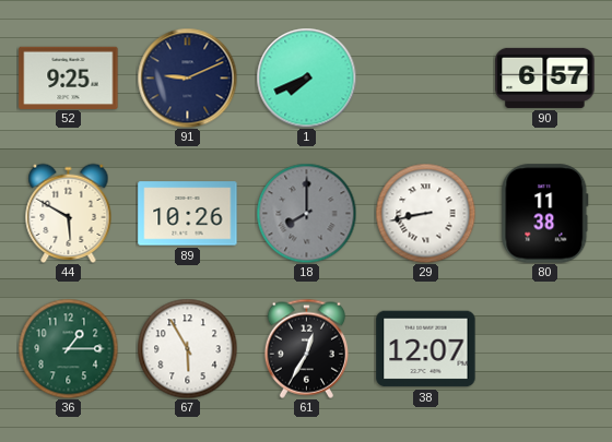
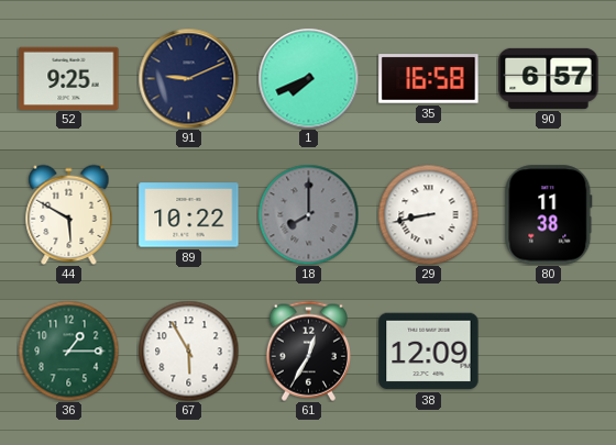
35: none -> 16:58 (429, 79)
89: 10:26 -> 10:22 (189, 215)
38: 12:07 -> 12:09 (429, 352)
